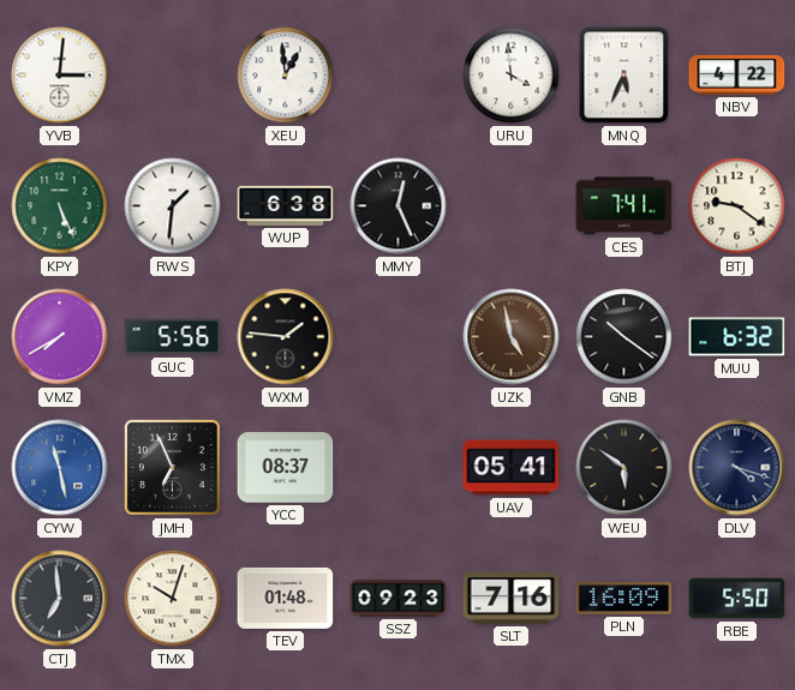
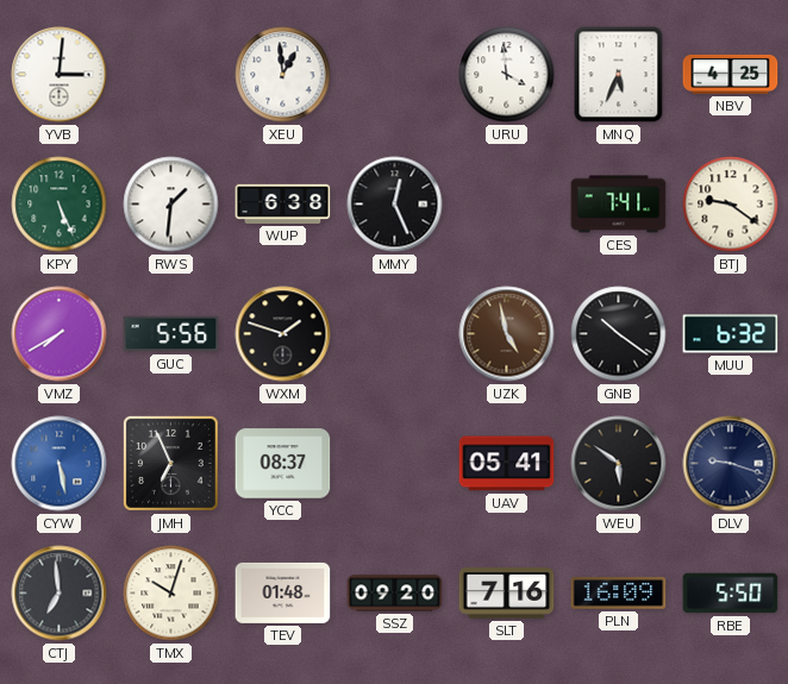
NBV: 4:22 -> 4:25 (731, 74)
WXM: 1:46 -> 1:48 (283, 334)
CYW: 11:28 -> 5:28 (60, 464)
DLV: 4:18 -> 9:18 (731, 464)
SSZ: 09:23 -> 09:20 (395, 594)
